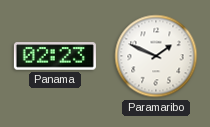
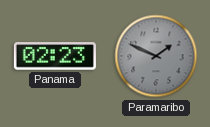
Paramaribo dial: white -> grey (156, 56)
